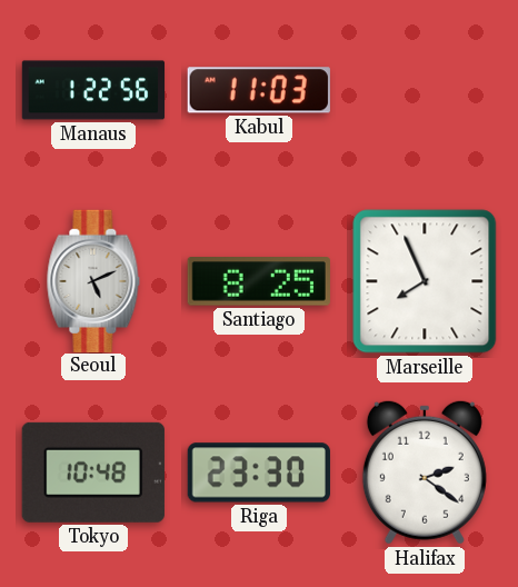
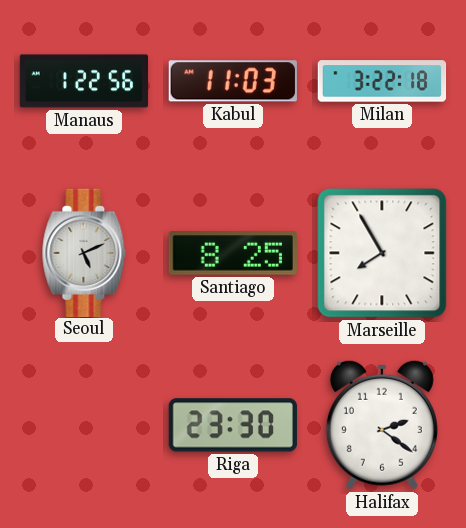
Milan: none -> 3:22 (382, 81)
Marseille: 7:56 -> 7:55 (382, 253)
Tokyo: 10:48 -> none (93, 472)
